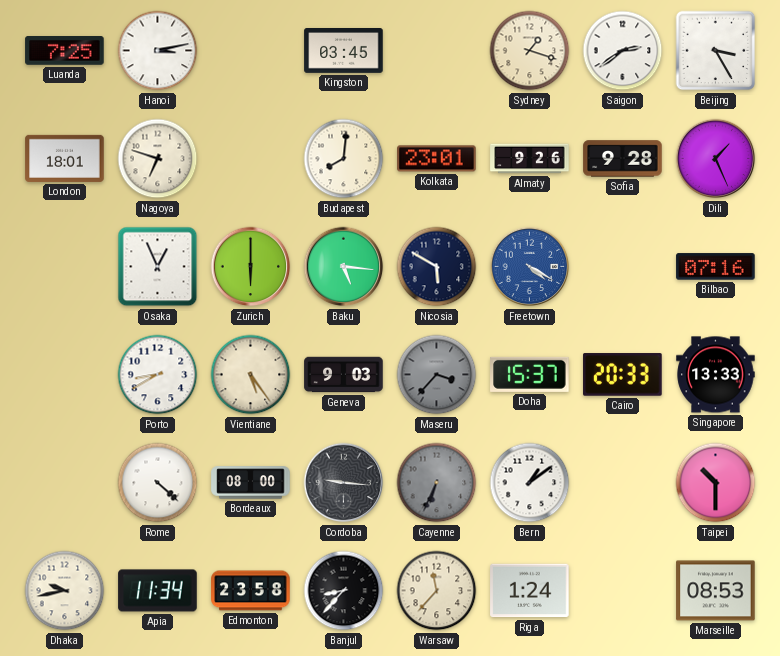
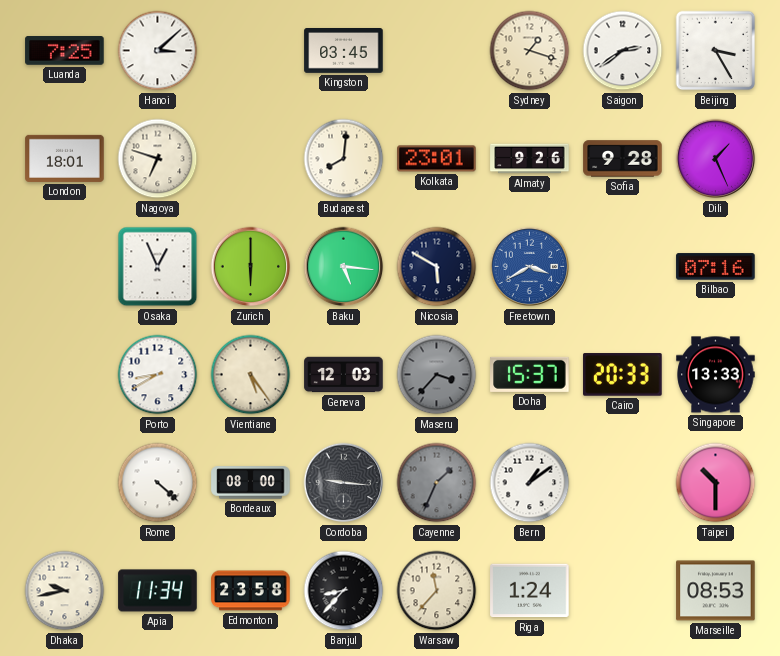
Hanoi: 3:13 -> 3:08 (158, 51)
Freetown: 4:20 -> 3:40 (530, 267)
Geneva: 9:03 -> 12:03 (344, 375)
Cayenne: 6:34 -> 1:34 (437, 483)
